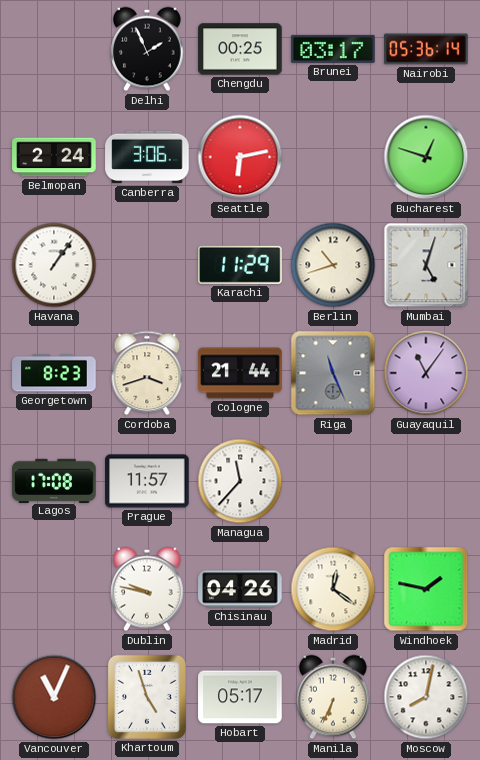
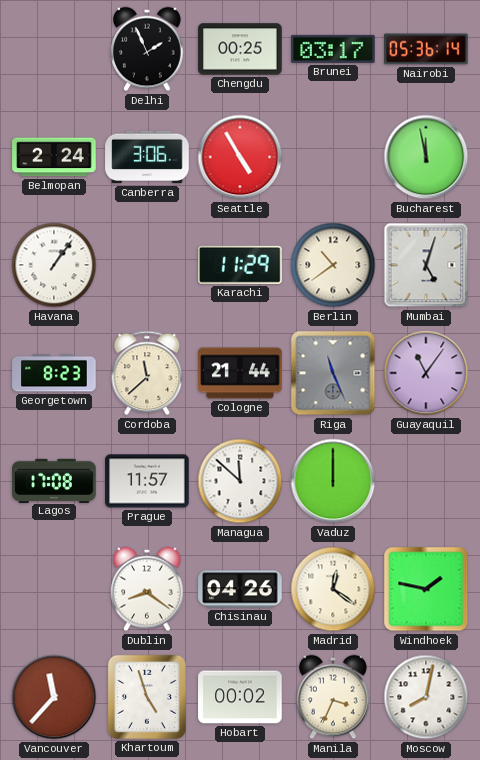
Seattle: 6:13 -> 4:55 (240, 157)
Bucharest: 12:48 -> 11:58 (426, 157)
Berlin: 10:42 -> 10:39 (333, 265)
Cordoba: 3:42 -> 11:38 (147, 373)
Managua: 11:37 -> 11:52 (240, 481)
Vaduz: none -> 12:00 (333, 481)
Dublin: 9:47 -> 8:21 (147, 589)
Vancouver: 11:04 -> 11:37 (54, 697)
Hobart: 05:17 -> 00:02 (240, 697)
Manila: 6:34 -> 3:34 (333, 697)
